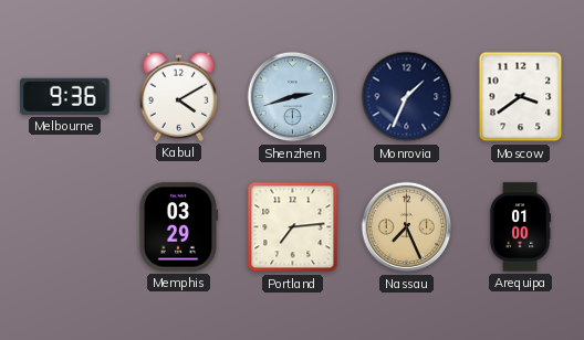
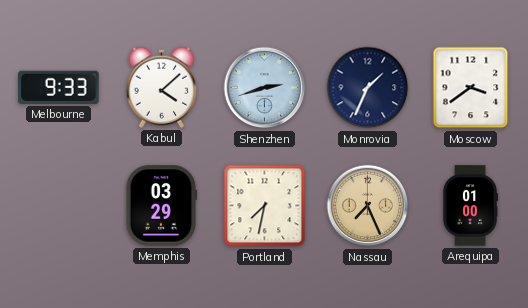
Melbourne: 9:36 -> 9:33 (59, 87)
Kabul: 4:10 -> 4:08 (162, 87)
Portland: 7:14 -> 7:32 (265, 206)
